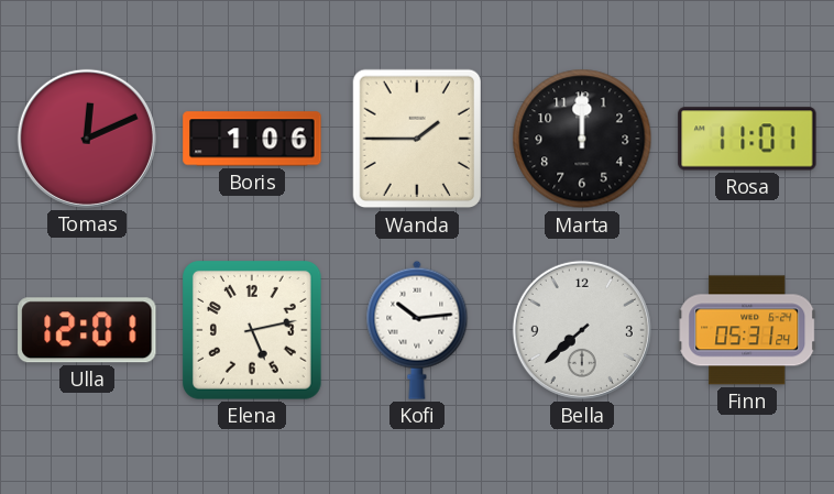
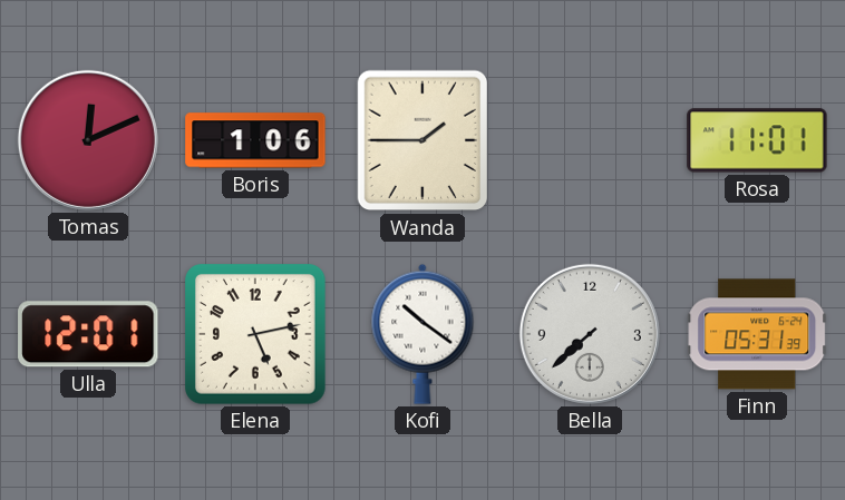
Marta: 12:00 -> none (582, 139)
Kofi: 10:14 -> 10:21 (422, 334)
Finn: 05:31:24 -> 05:31:39 (757, 334)
